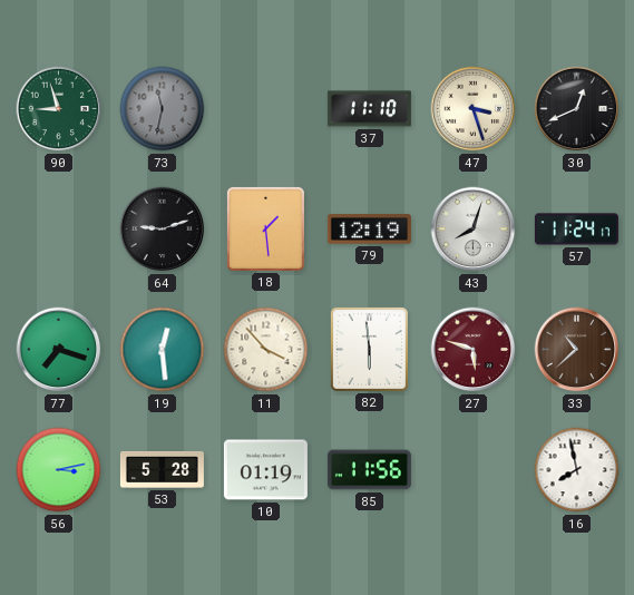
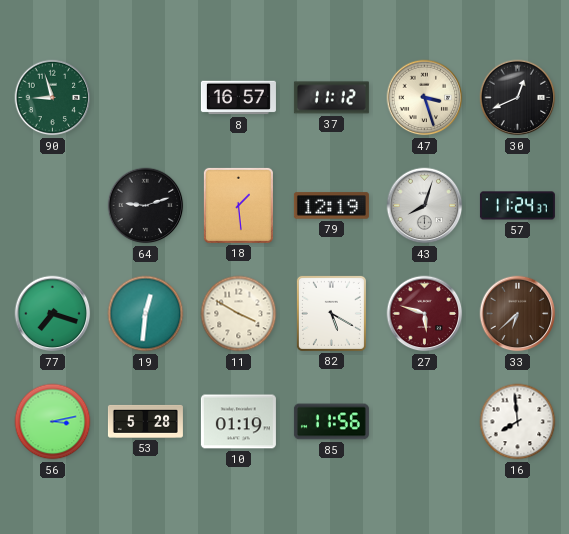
73: 11:32 -> none (163, 109)
8: none -> 16:57 (238, 98)
37: 11:10 -> 11:12 (331, 98)
57: 11:24:17 -> 11:24:37 (517, 206)
19: 12:29 -> 12:31 (146, 314)
11: 3:53 -> 3:50 (239, 314)
82: 5:59 -> 5:20 (331, 313)
33: 10:38 -> 6:38 (518, 314)
16: 7:58 -> 7:59 (518, 422)
